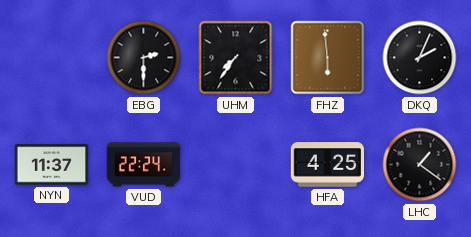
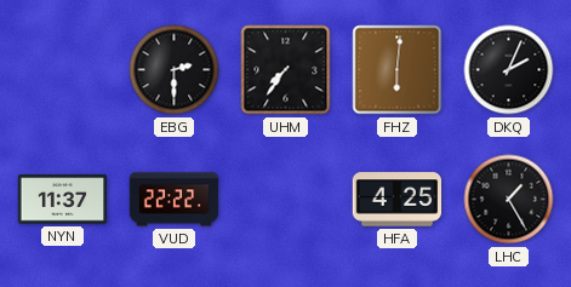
FHZ: 5:59 -> 6:01 (398, 70)
VUD: 22:24 -> 22:22 (175, 200)
LHC: 1:21 -> 1:25 (509, 200)
